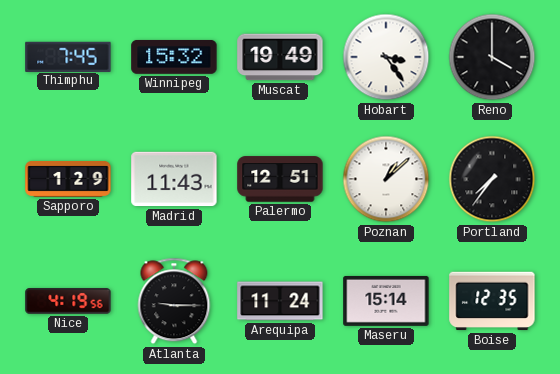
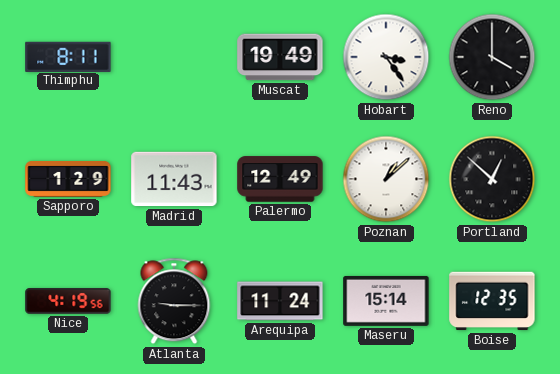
Thimphu: 7:45 -> 8:11 (68, 56)
Winnipeg: 15:32 -> none (174, 57)
Palermo: 12:51 -> 12:49 (280, 179)
Portland: 7:36 -> 12:52 (492, 179)
